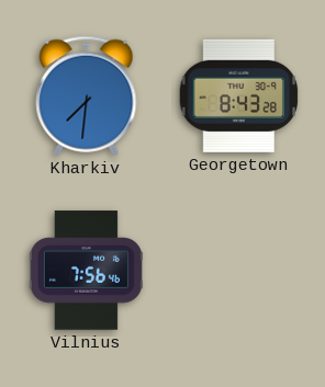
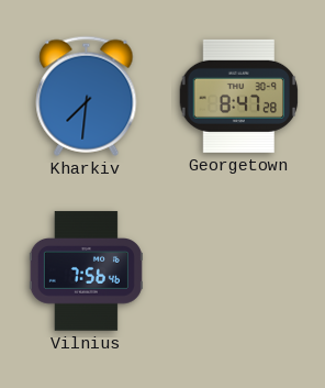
Georgetown: 8:43 -> 8:47 (239, 96)
